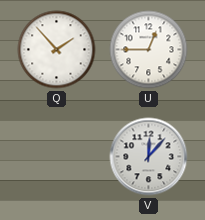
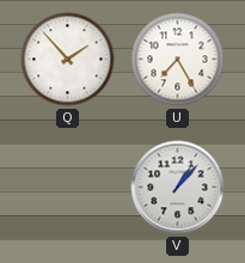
U: 12:45 -> 7:25 (178, 60)
V: 12:07 -> 1:07 (178, 188)
